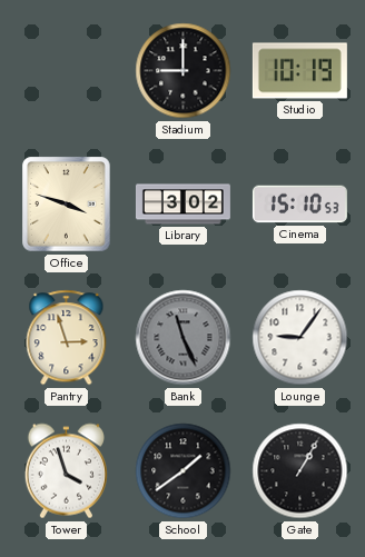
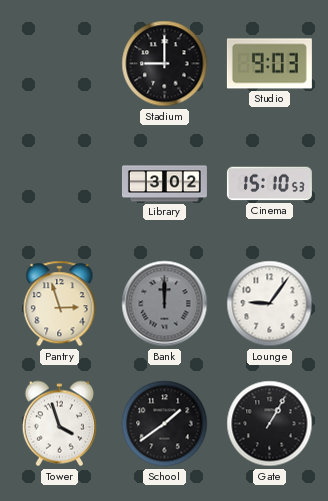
Studio: 10:19 -> 9:03 (269, 64)
Office: 3:48 -> none (67, 205)
Bank: 11:26 -> 12:00 (165, 304)
